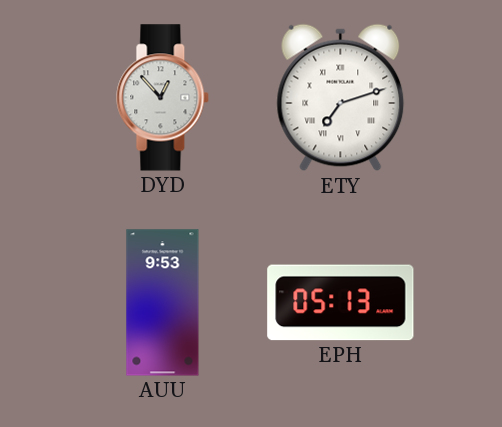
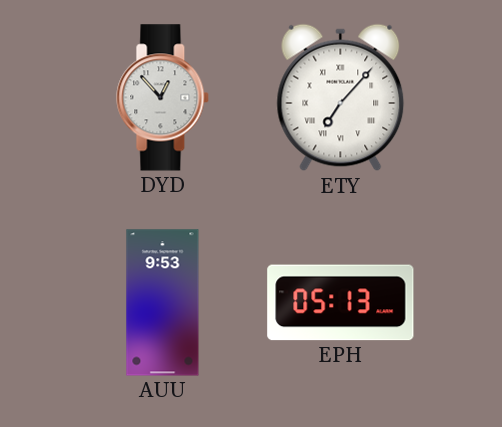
ETY: 7:12 -> 7:07 (341, 98)
